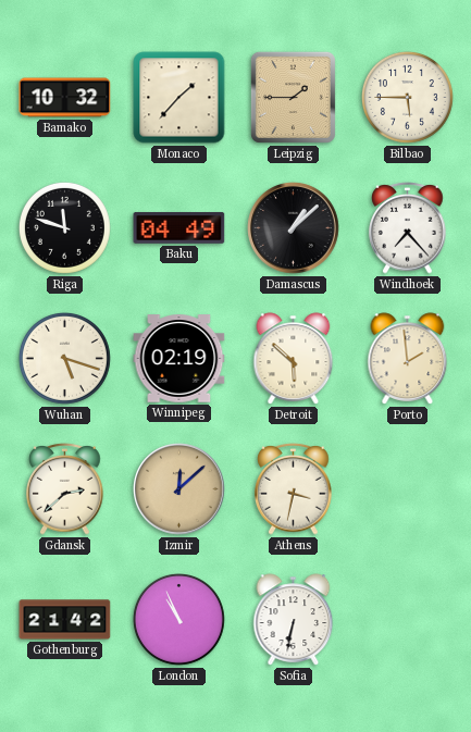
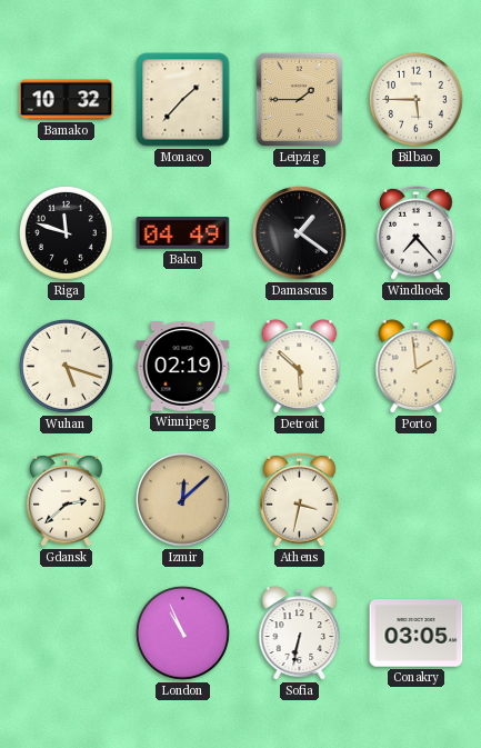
Damascus: 1:08 -> 1:21 (300, 233)
Gothenburg: 21:42 -> none (65, 620)
Conakry: none -> 03:05 (417, 634)
